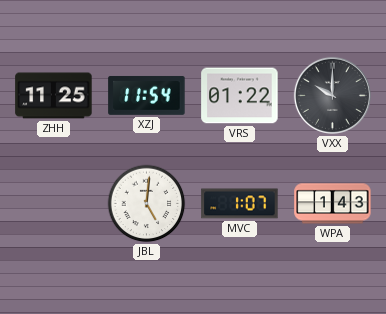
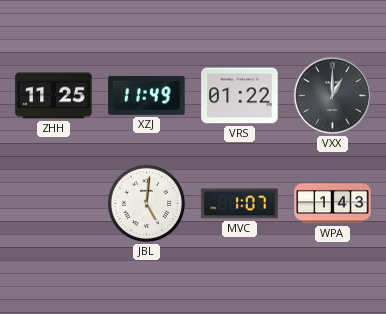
XZJ: 11:54 -> 11:49 (147, 95)
VXX: 10:00 -> 1:00 (332, 95)
